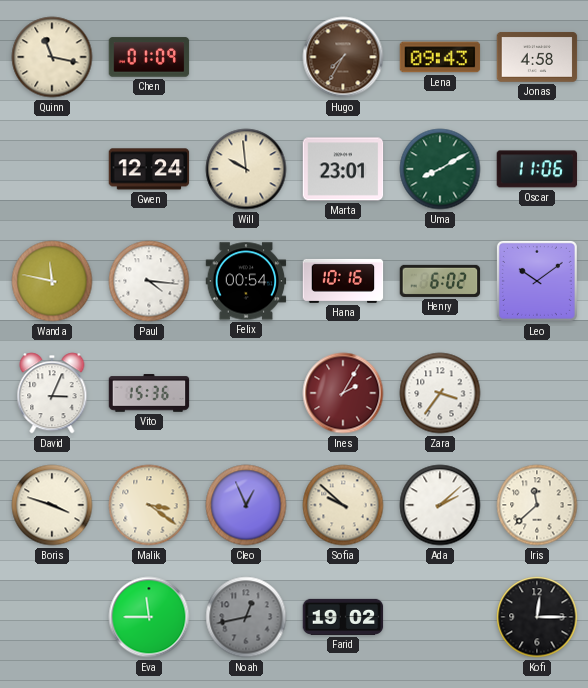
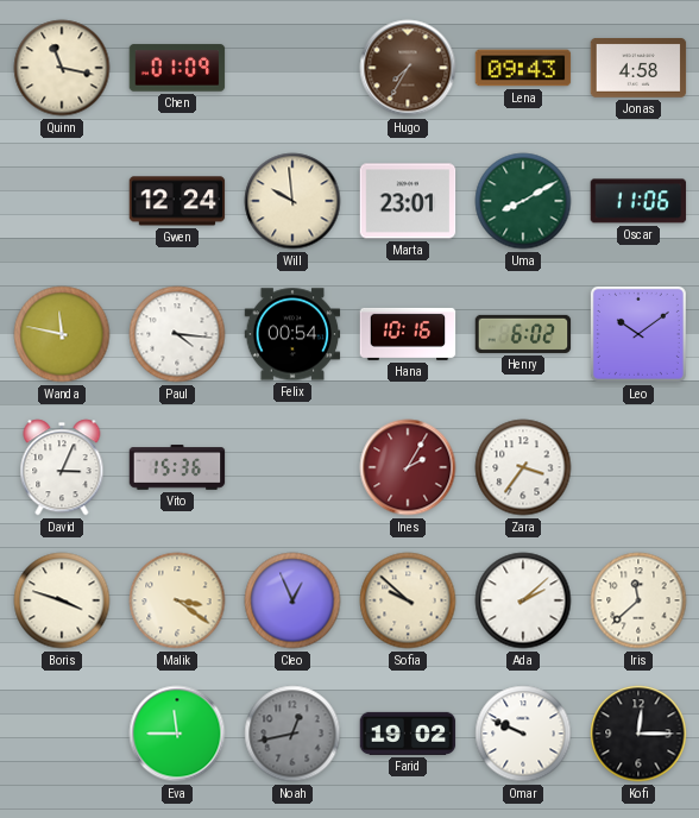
Omar: none -> 9:49 (523, 734)
